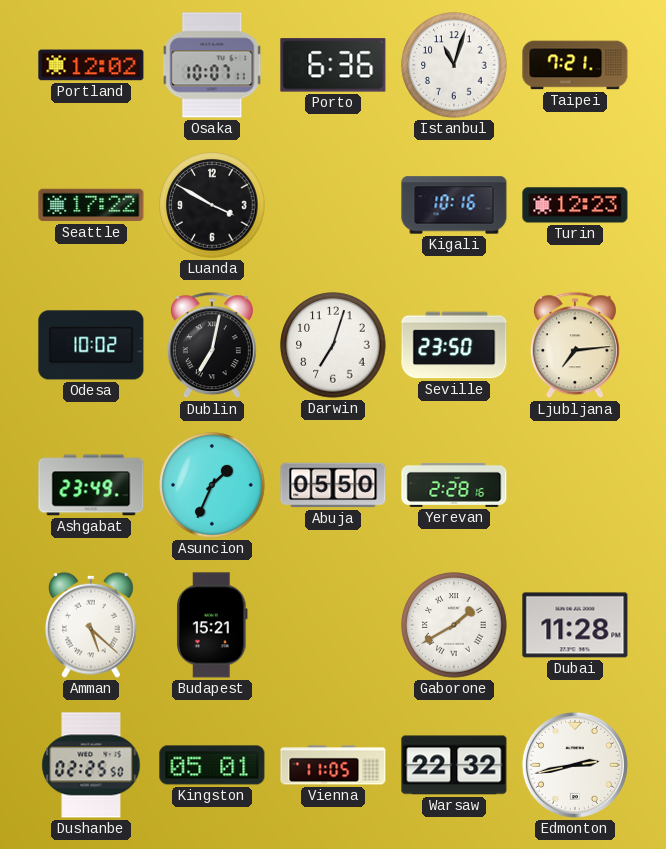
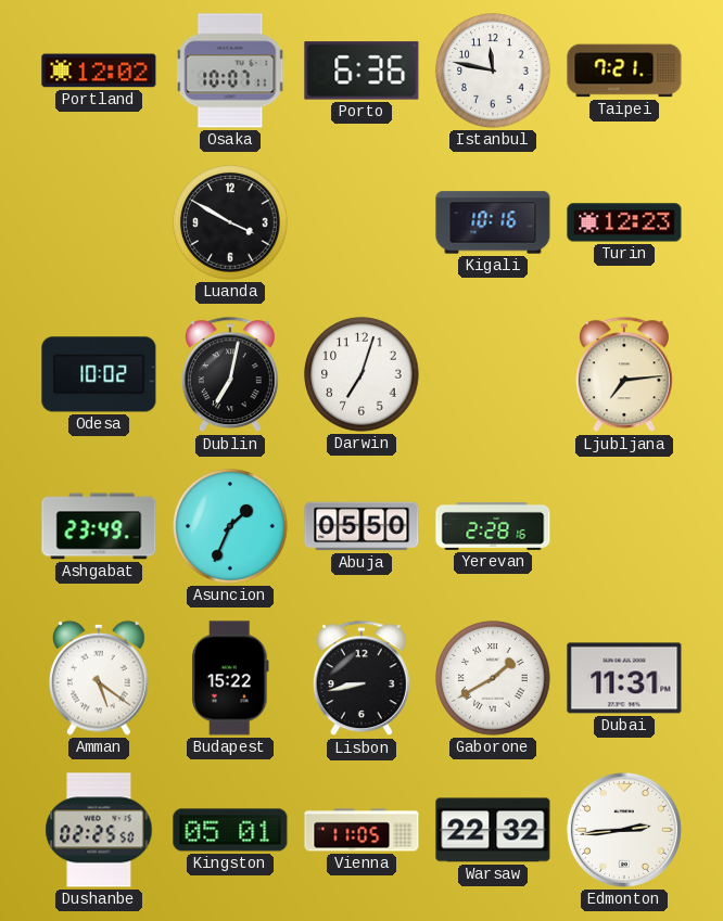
Istanbul: 11:03 -> 11:47 (493, 71)
Seattle: 17:22 -> none (91, 205)
Seville: 23:50 -> none (454, 345)
Amman: 5:22 -> 5:21 (100, 678)
Budapest: 15:21 -> 15:22 (231, 678)
Lisbon: none -> 8:43 (361, 679)
Dubai: 11:28 -> 11:31 (624, 678)
Edmonton: 2:43 -> 2:44 (624, 830)
